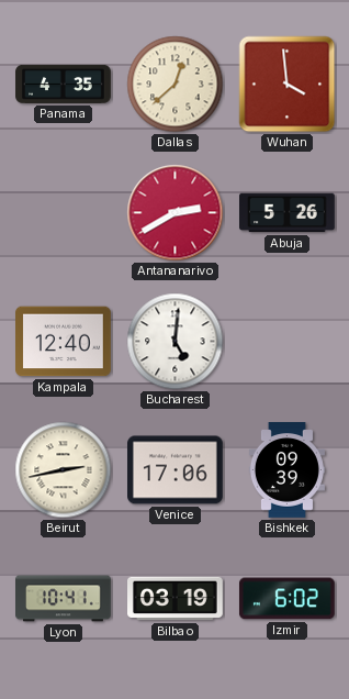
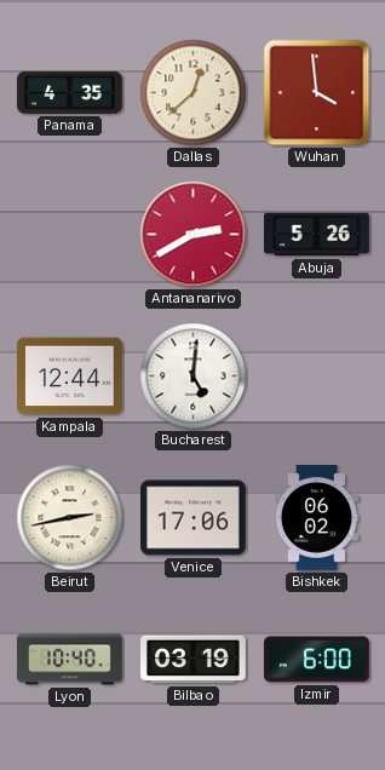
Kampala: 12:40 -> 12:44 (70, 377)
Bishkek: 09:39 -> 06:02 (316, 518)
Lyon: 10:41 -> 10:40 (70, 660)
Izmir: 6:02 -> 6:00 (317, 660)
